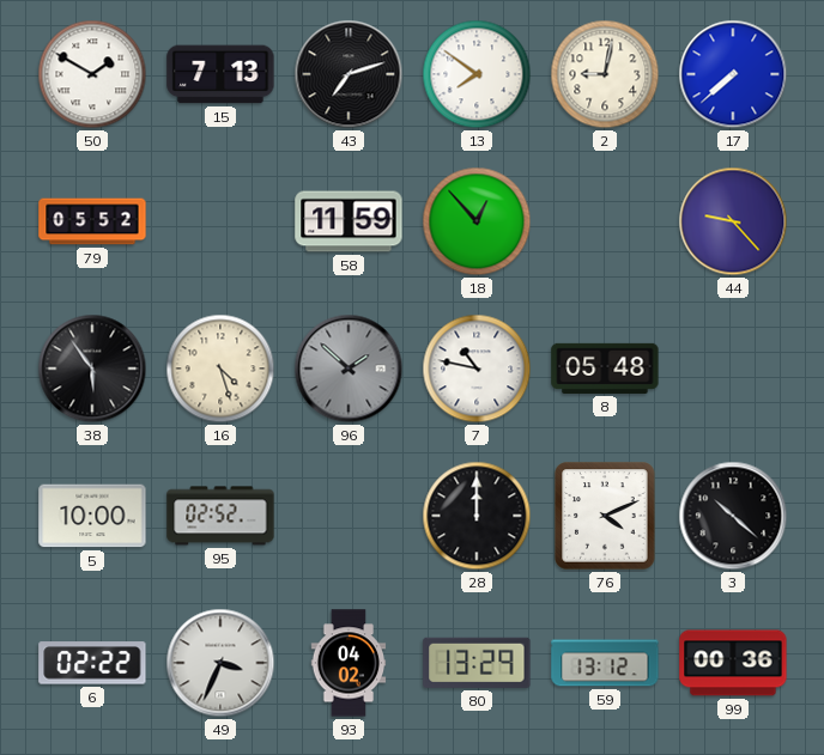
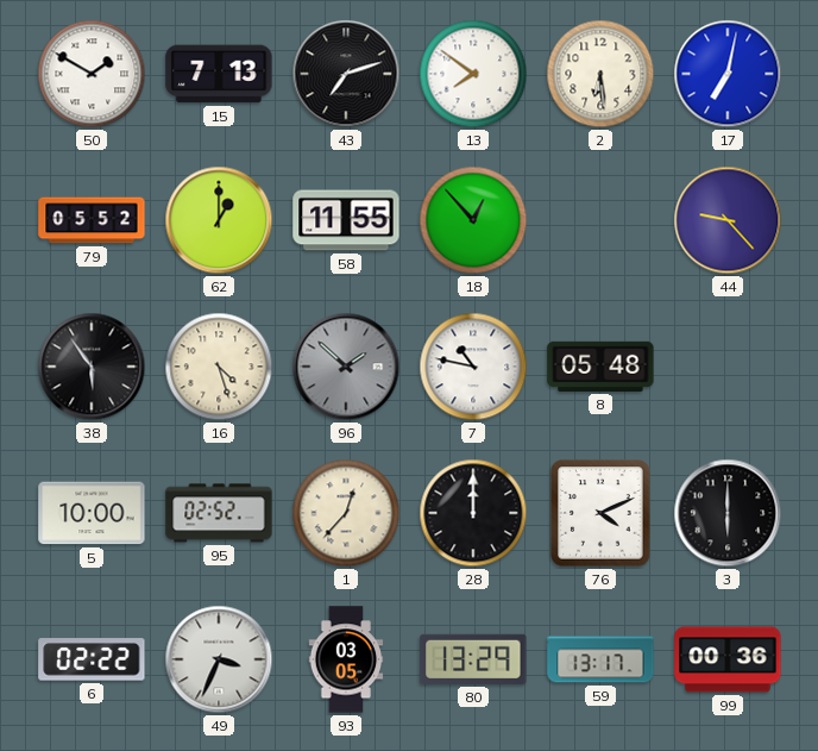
2: 9:02 -> 6:29 (600, 74)
17: 7:38 -> 7:02 (728, 74)
62: none -> 1:00 (219, 220)
58: 11:59 -> 11:55 (346, 220)
1: none -> 12:37 (346, 513)
3: 10:22 -> 6:00 (728, 513)
93: 04:02 -> 03:05 (346, 659)
59: 13:12 -> 13:17 (600, 659)
